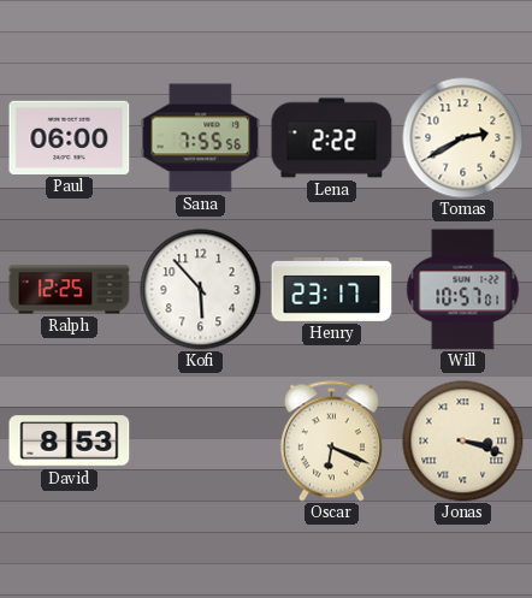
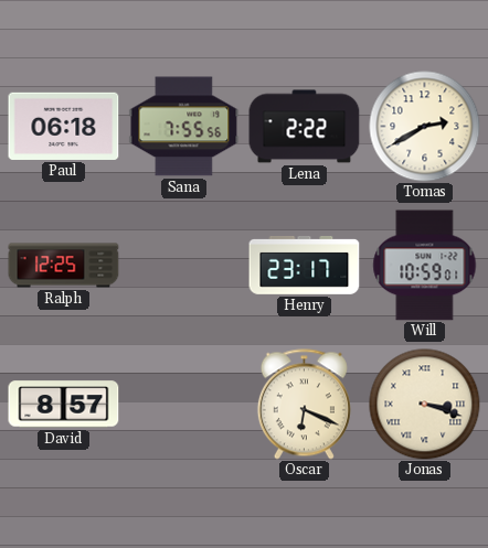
Paul: 06:00 -> 06:18 (64, 126)
Kofi: 5:53 -> none (201, 290)
Will: 10:57 -> 10:59 (425, 266)
David: 8:53 -> 8:57 (64, 405)
